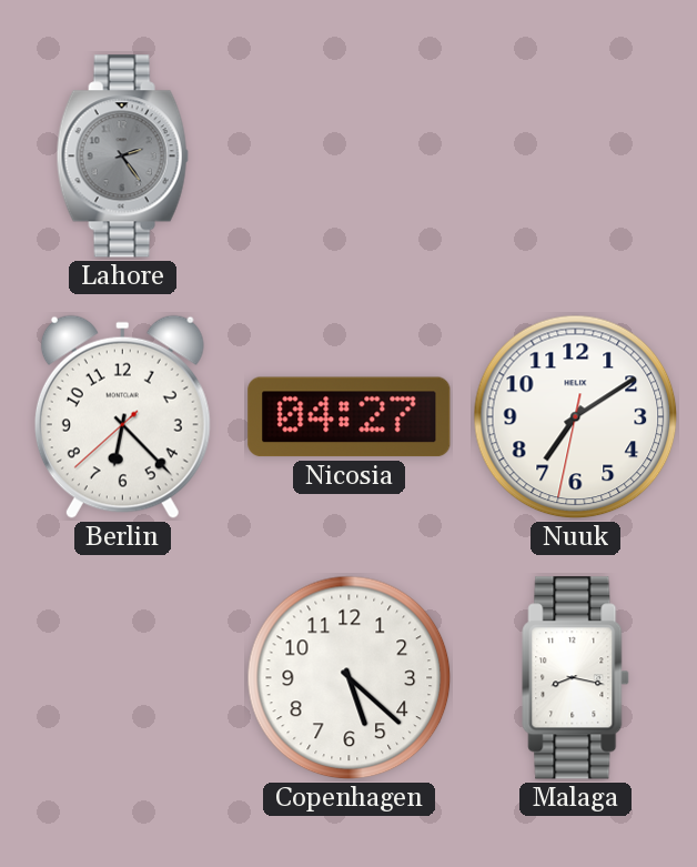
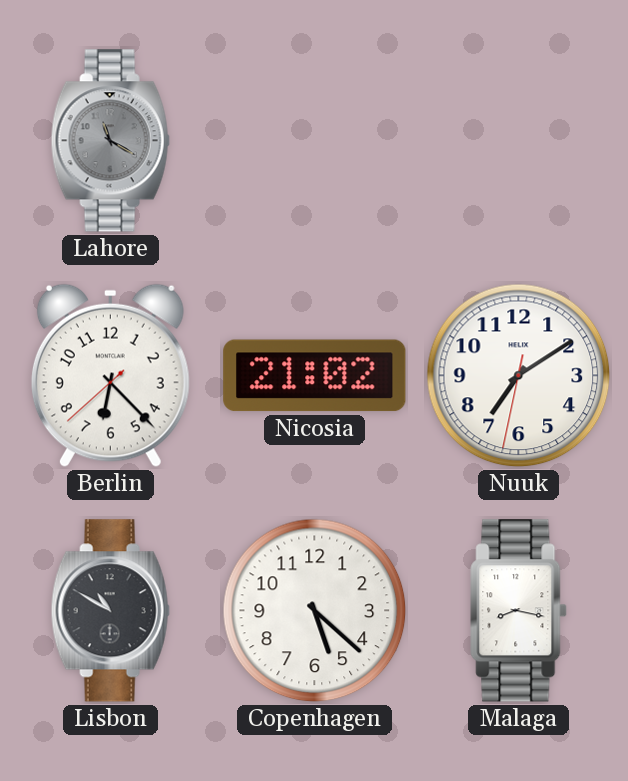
Lahore: 2:24 -> 11:20 (110, 141)
Nicosia: 04:27 -> 21:02 (315, 376)
Lisbon: none -> 10:50 (110, 611)
